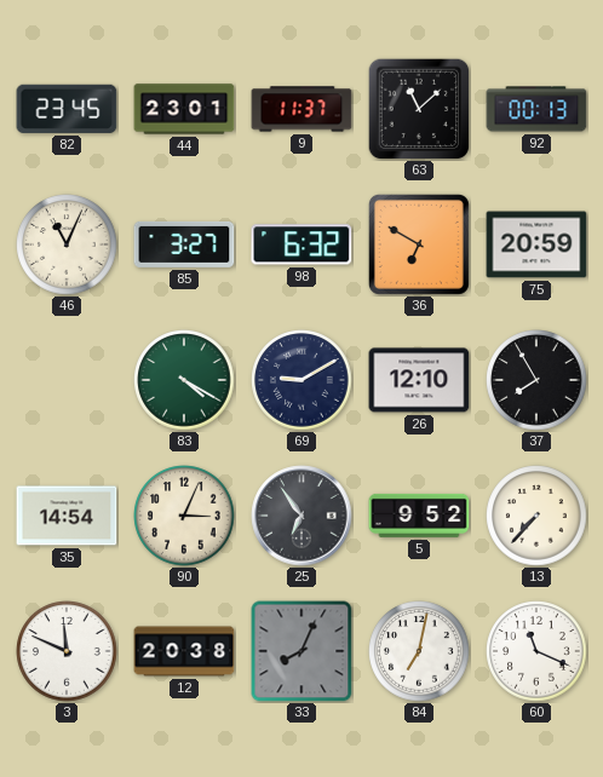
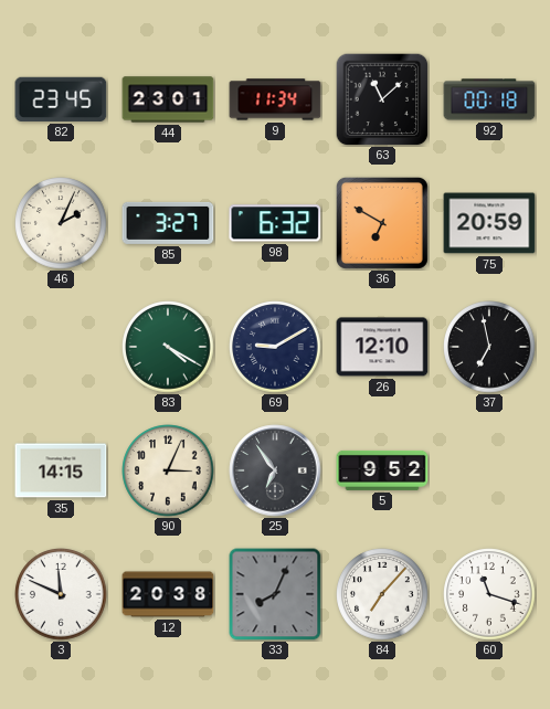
9: 11:37 -> 11:34 (275, 99)
92: 00:13 -> 00:18 (489, 99)
46: 11:04 -> 2:04 (61, 223)
37: 7:55 -> 6:58 (489, 347)
35: 14:54 -> 14:15 (61, 470)
13: 7:37 -> none (536, 516)
84: 7:02 -> 7:07 (382, 594)
60: 11:19 -> 11:18 (489, 594)
